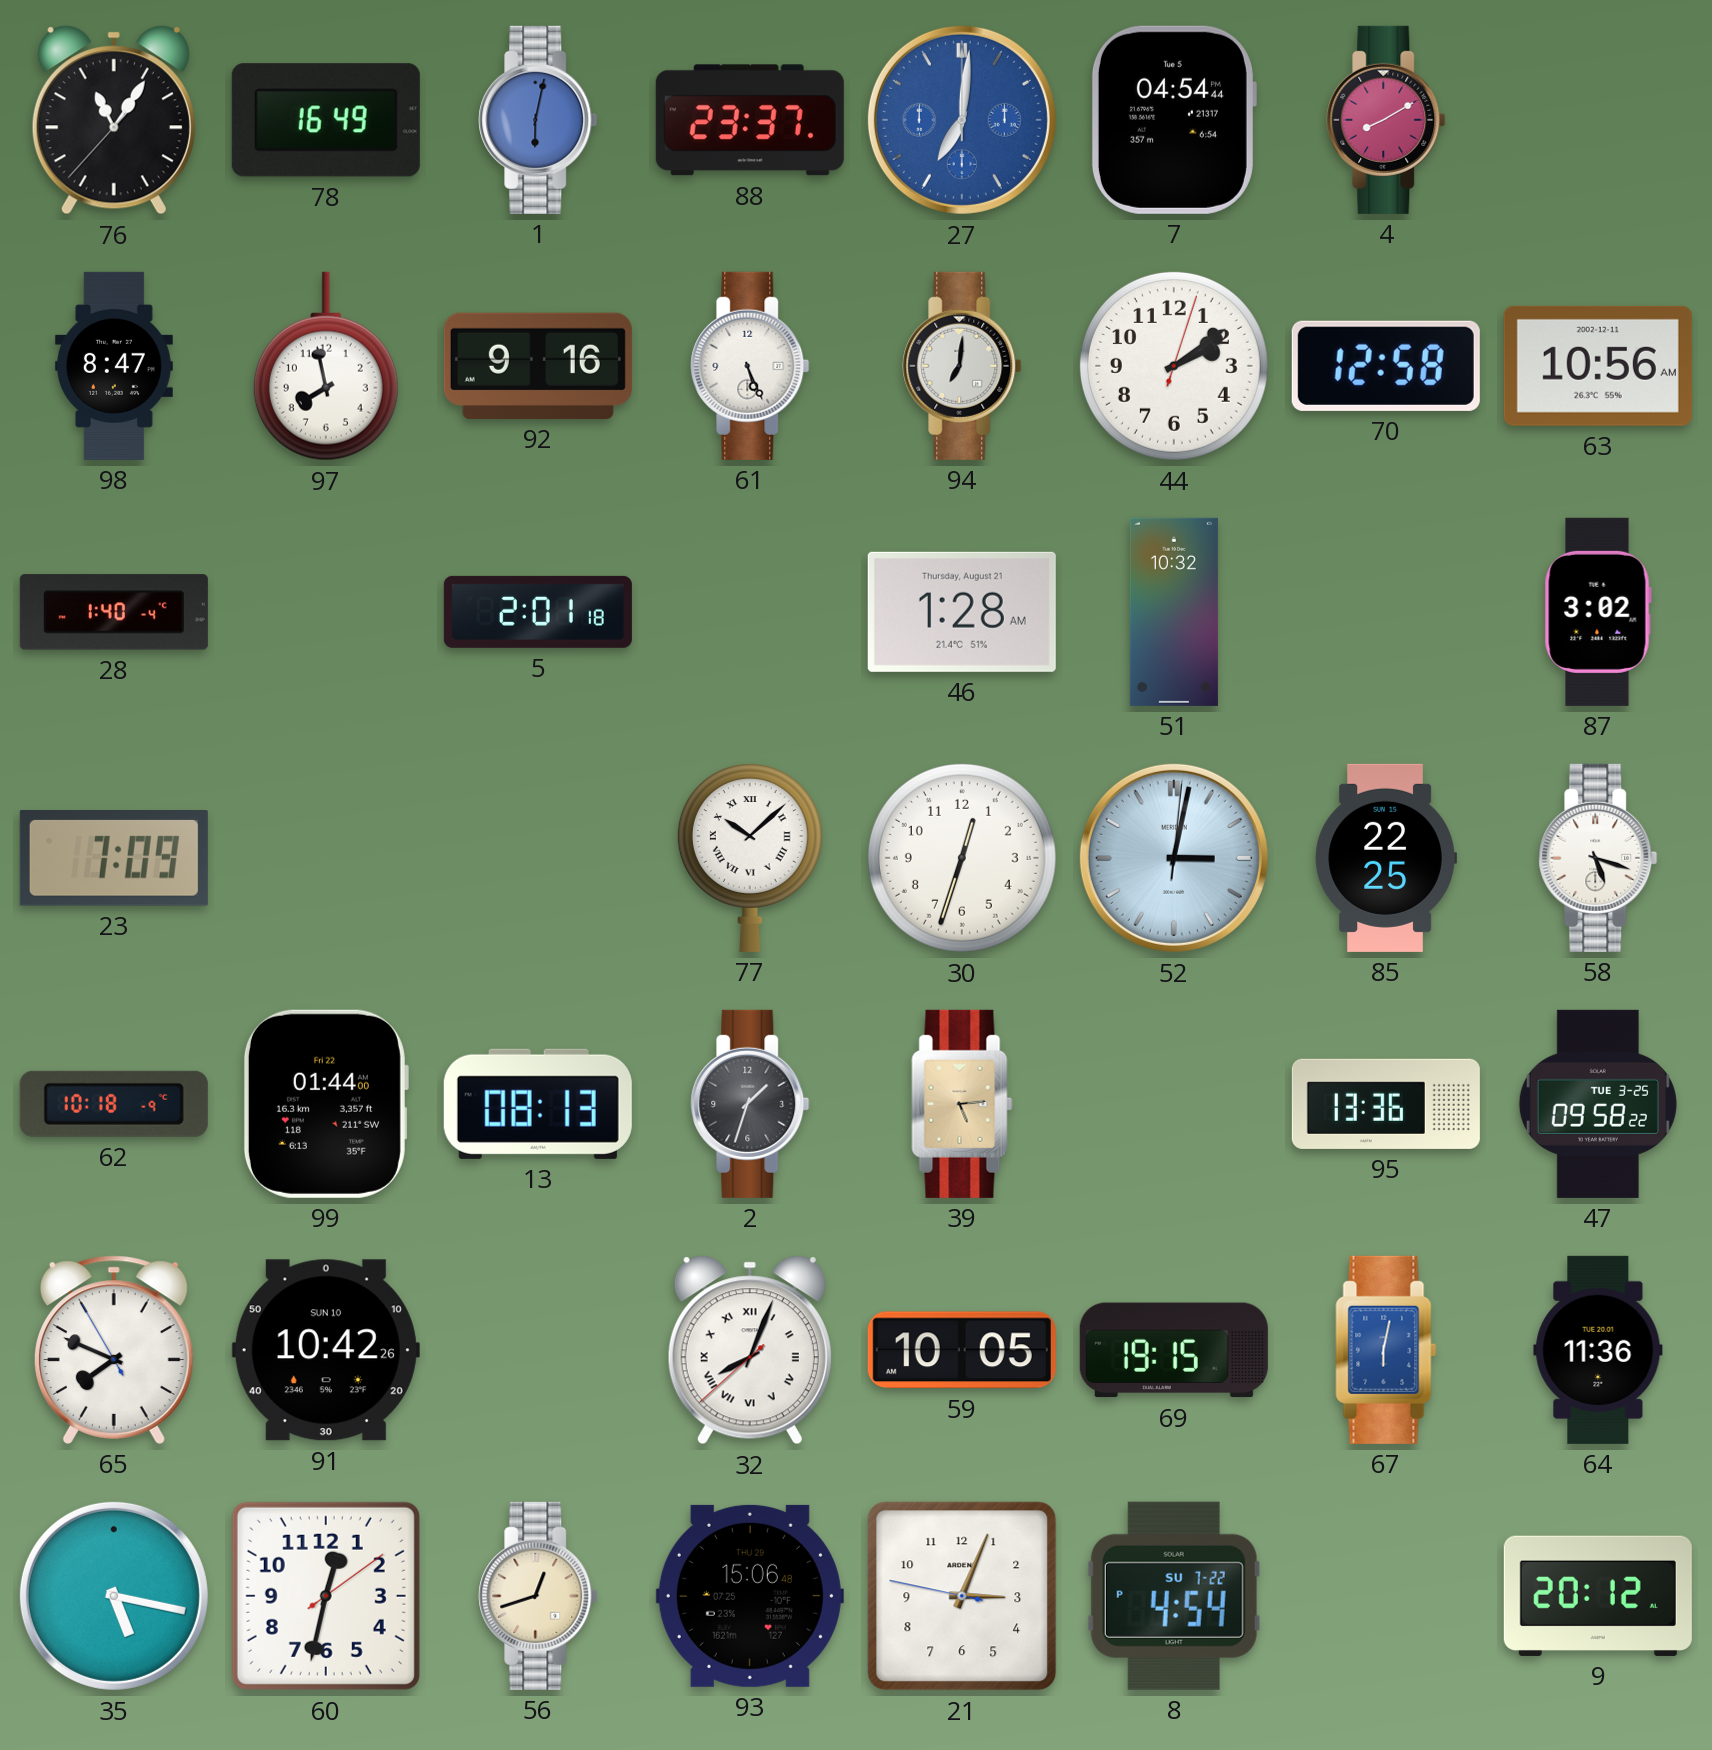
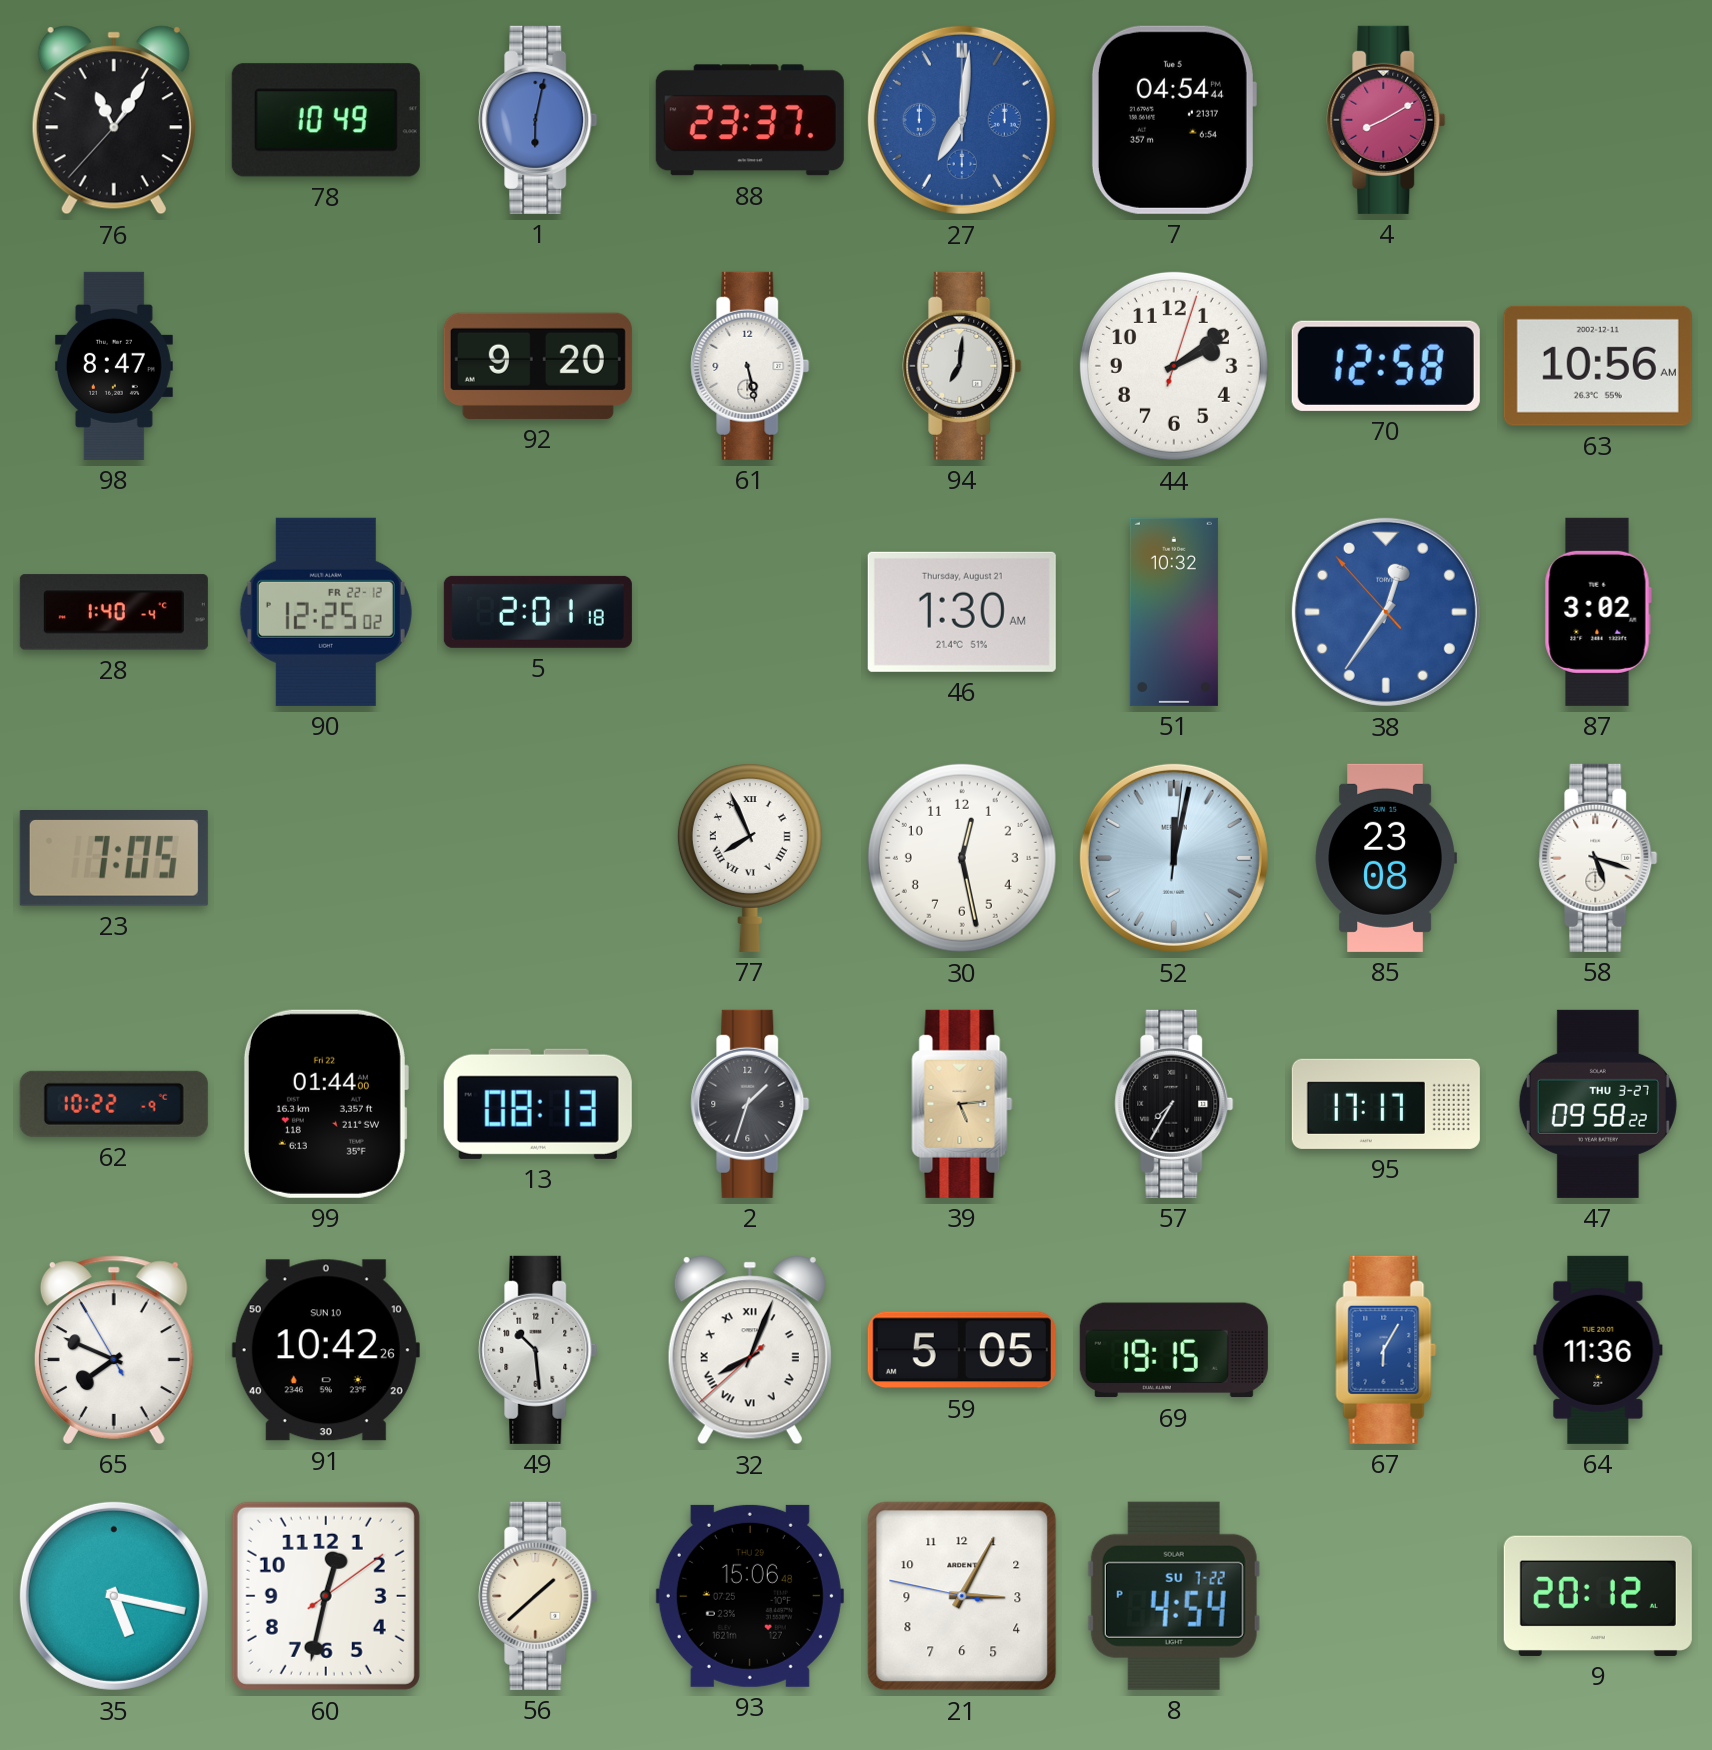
78: 16:49 -> 10:49 (326, 120)
97: 7:58 -> none (326, 366)
92: 9:16 -> 9:20 (538, 366)
61: 5:26 -> 5:28 (750, 366)
90: none -> 12:25 (326, 612)
46: 1:28 -> 1:30 (962, 612)
38: none -> 12:35 (1386, 612)
23: 7:09 -> 7:05 (114, 858)
77: 10:08 -> 7:56 (750, 858)
30: 12:33 -> 12:28 (962, 858)
52: 3:02 -> 12:02 (1174, 858)
85: 22:25 -> 23:08 (1386, 858)
62: 10:18 -> 10:22 (114, 1104)
57: none -> 7:35 (1174, 1104)
95: 13:36 -> 17:17 (1386, 1104)
47 date: TUE 3-25 -> THU 3-27 (1598, 1104)
49: none -> 10:29 (538, 1350)
59: 10:05 -> 5:05 (962, 1350)
67: 6:02 -> 6:05 (1386, 1350)
56: 12:42 -> 1:38 (538, 1596)
21: 3:03 -> 3:04 (962, 1596)
